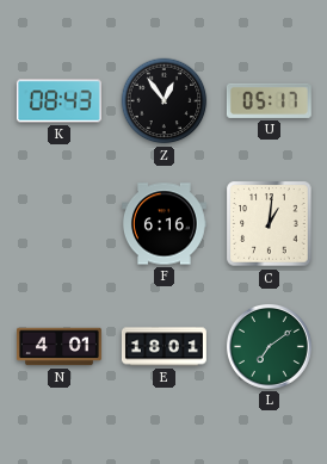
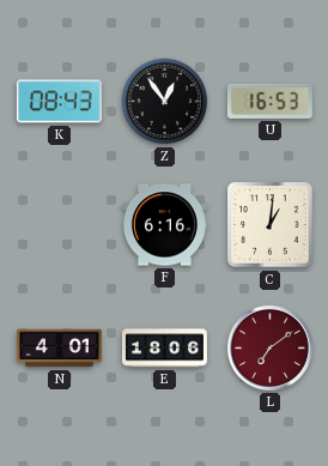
U: 05:17 -> 16:53 (269, 101)
E: 18:01 -> 18:06 (164, 349)
L dial: green -> burgundy (269, 347)
